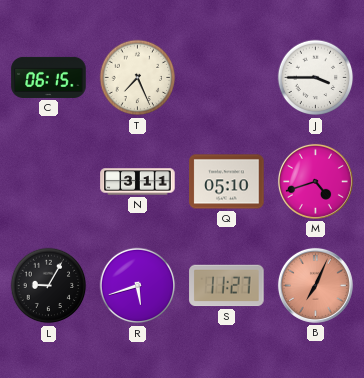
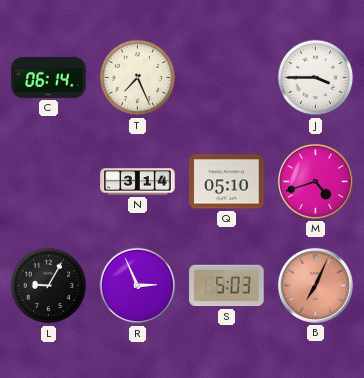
C: 06:15 -> 06:14 (49, 77)
N: 3:11 -> 3:14 (138, 182)
R: 5:42 -> 2:56 (138, 286)
S: 11:27 -> 5:03 (227, 286)
